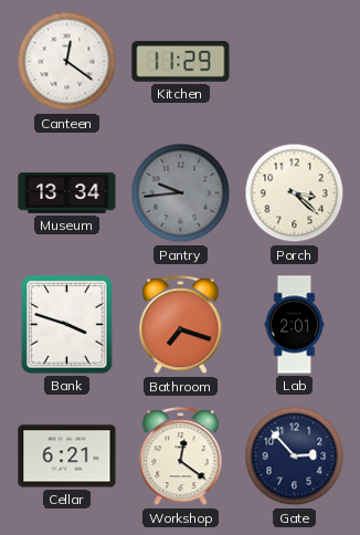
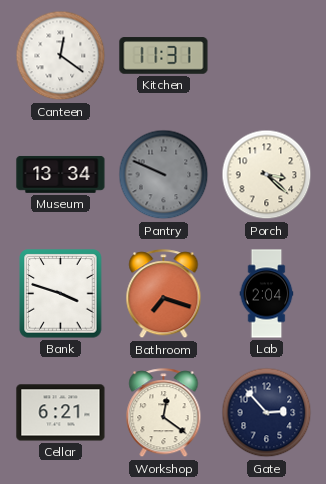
Kitchen: 11:29 -> 11:31 (164, 56)
Pantry: 9:44 -> 9:49 (164, 175)
Lab: 2:01 -> 2:04 (267, 294)
